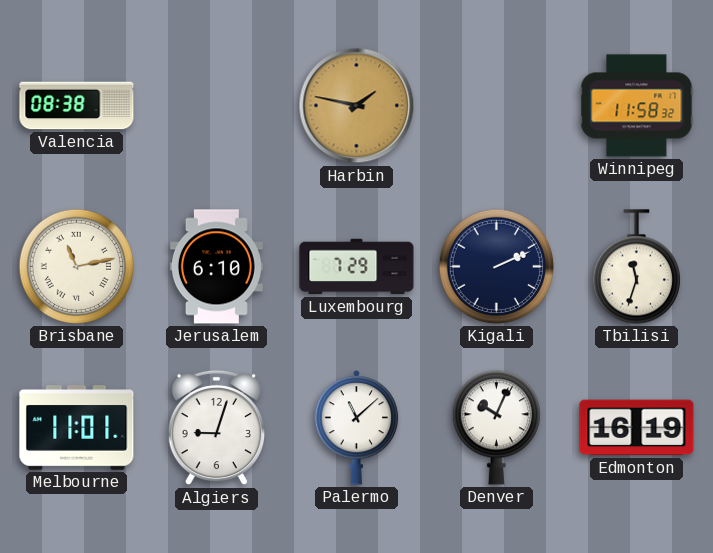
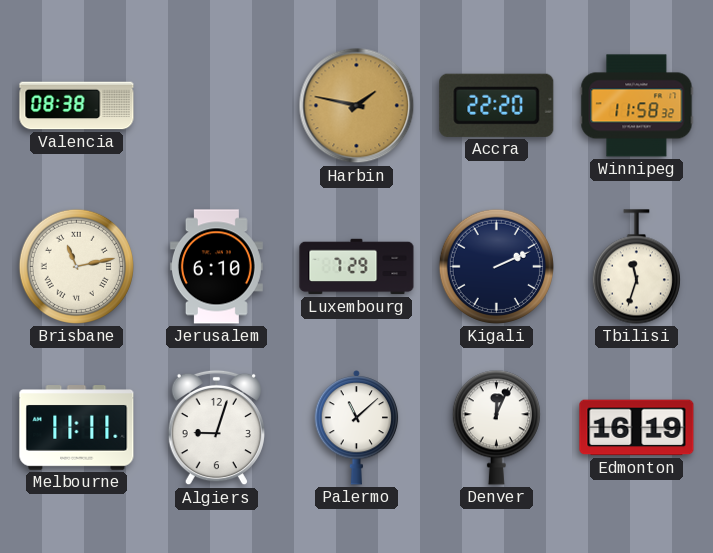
Accra: none -> 22:20 (497, 105)
Melbourne: 11:01 -> 11:11 (77, 428)
Denver: 10:04 -> 12:04 (496, 428)
